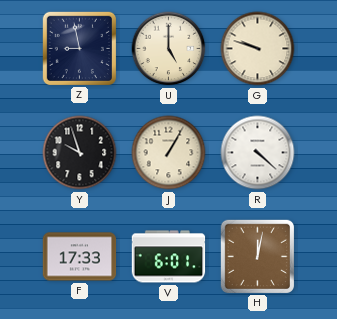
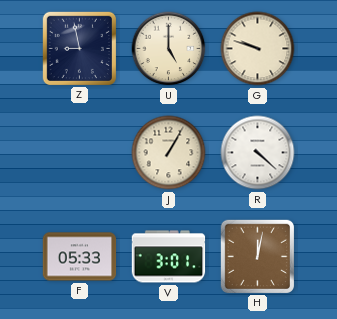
Y: 9:57 -> none (80, 153)
F: 17:33 -> 05:33 (80, 257)
V: 6:01 -> 3:01 (169, 257)
